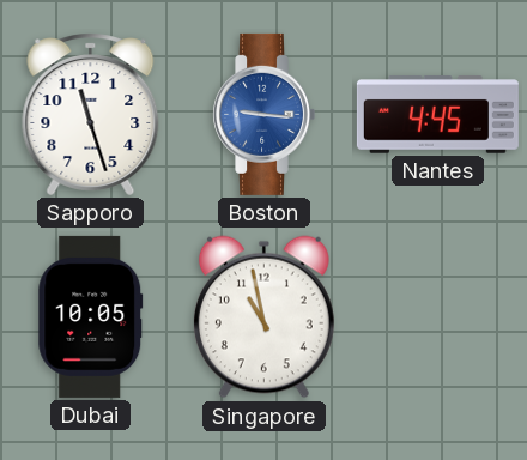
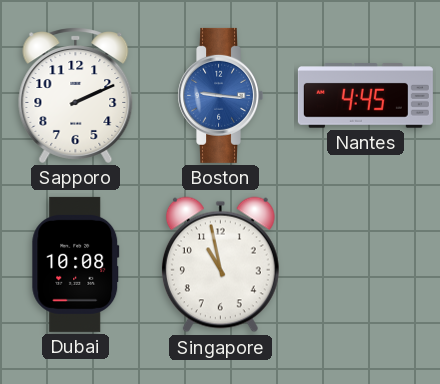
Sapporo: 11:27 -> 2:11 (76, 95)
Dubai: 10:05 -> 10:08 (76, 264)
